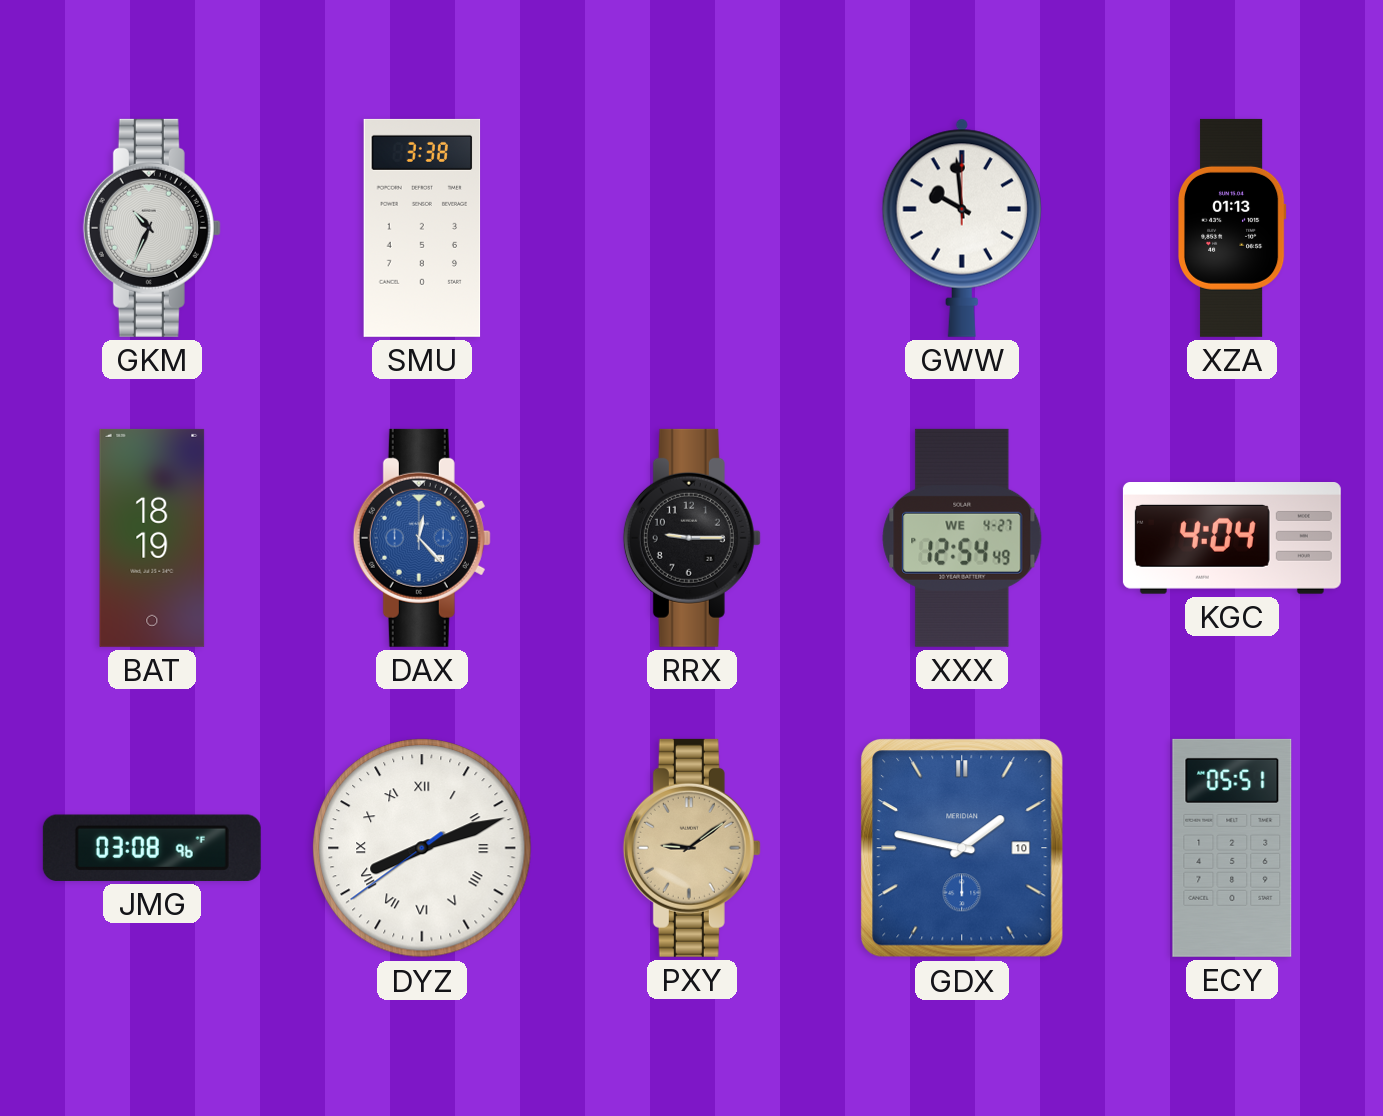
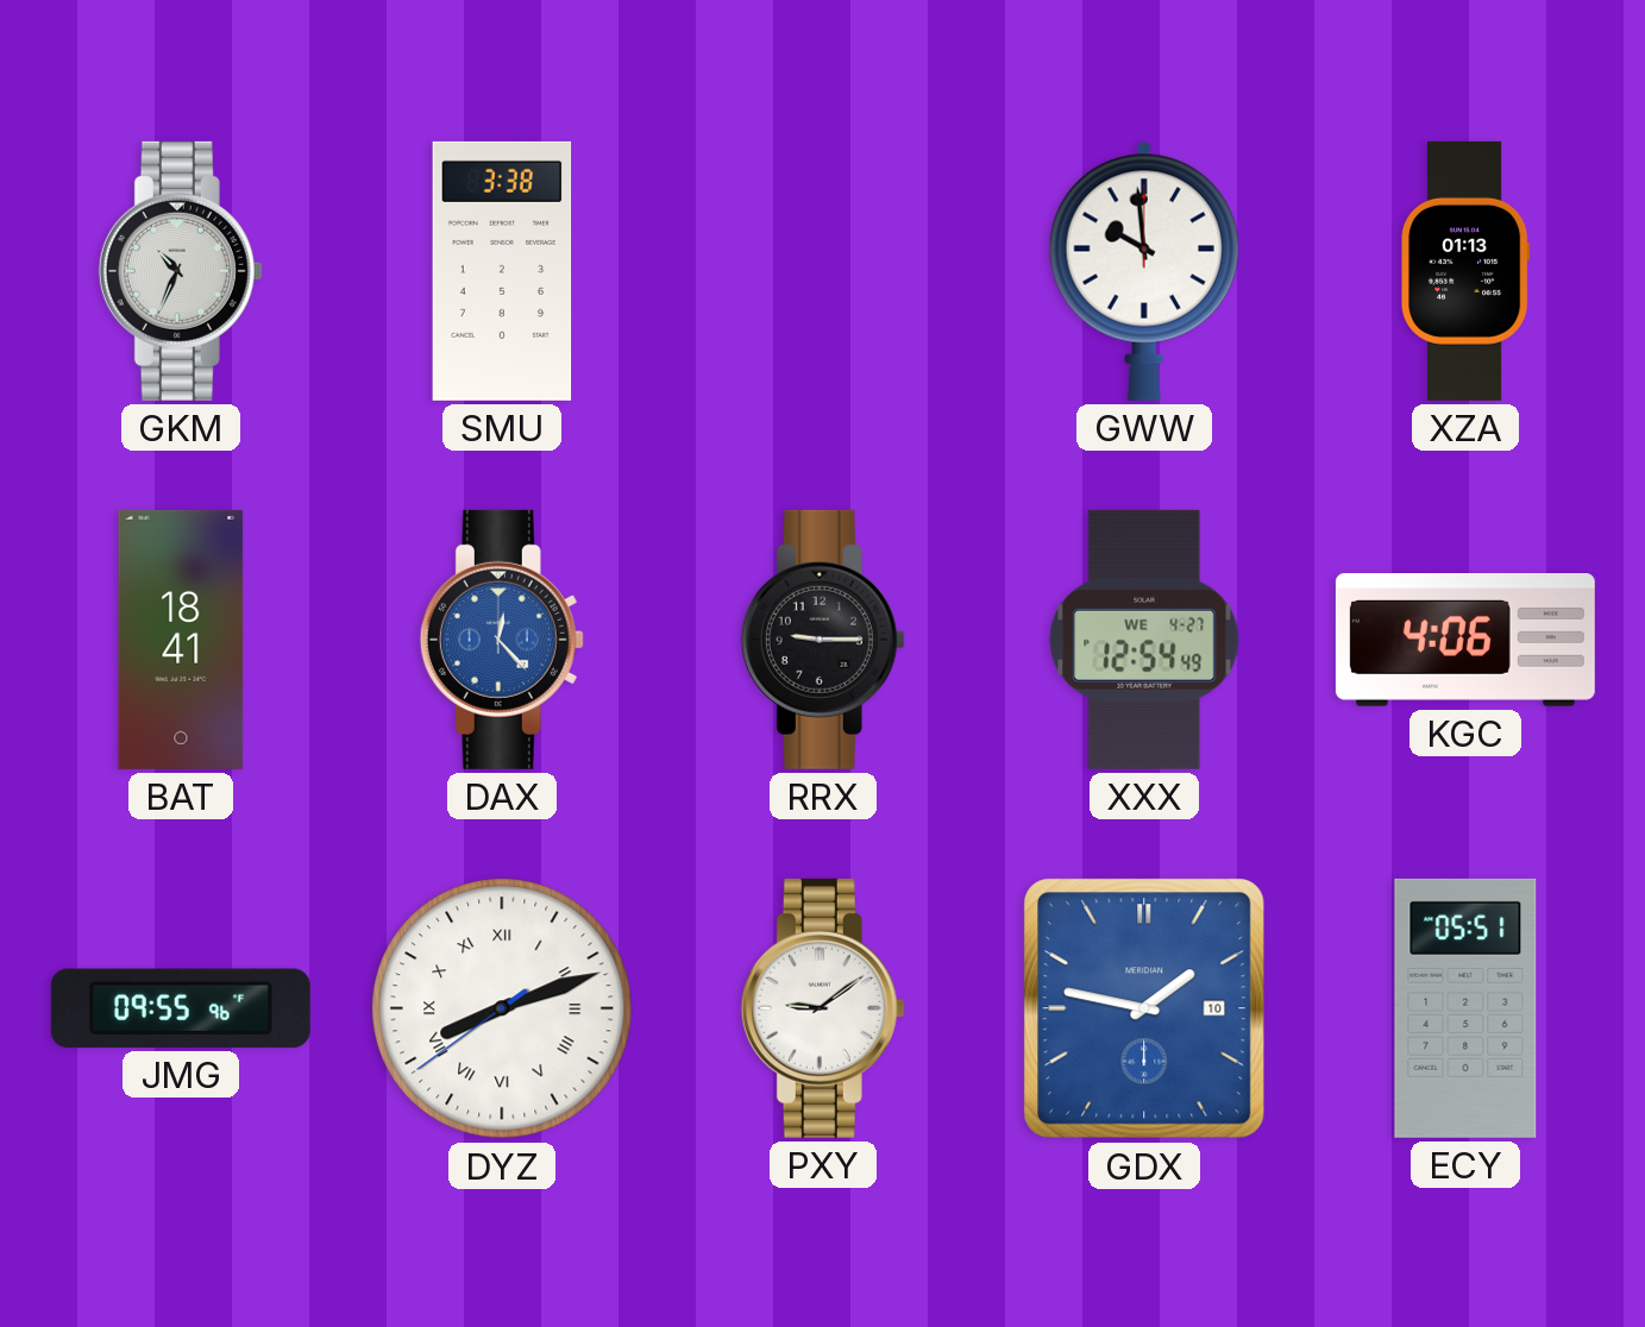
BAT: 18:19 -> 18:41 (181, 640)
KGC: 4:04 -> 4:06 (1465, 641)
JMG: 03:08 -> 09:55 (181, 1008)
PXY dial: champagne -> white (823, 1008)
